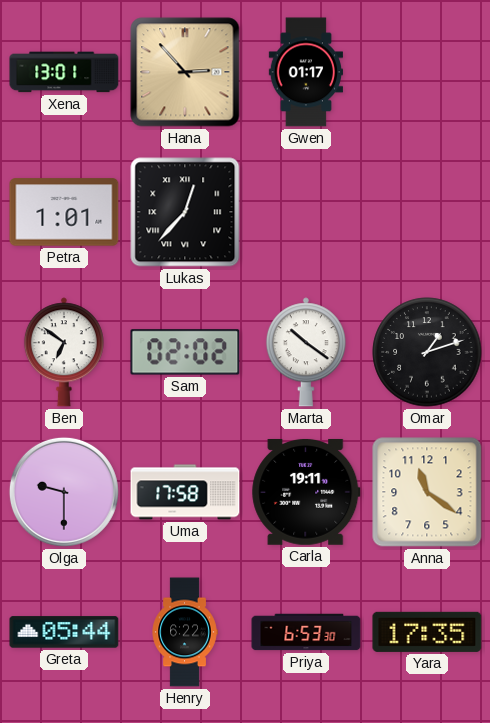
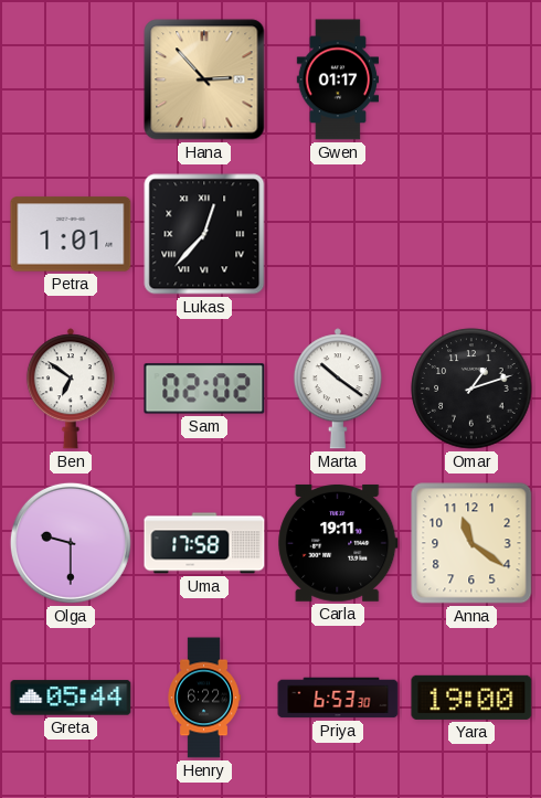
Xena: 13:01 -> none (64, 72)
Yara: 17:35 -> 19:00 (471, 698)
